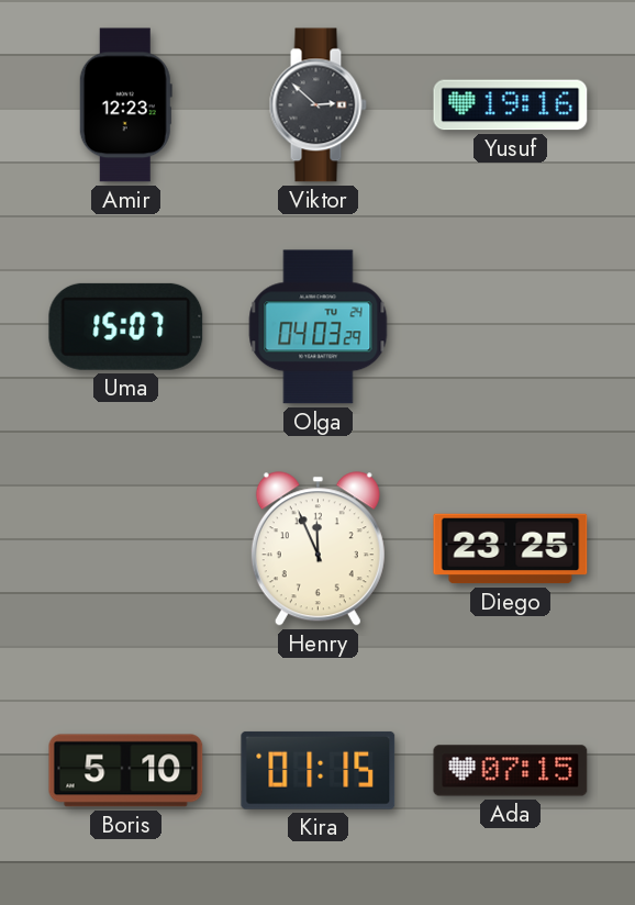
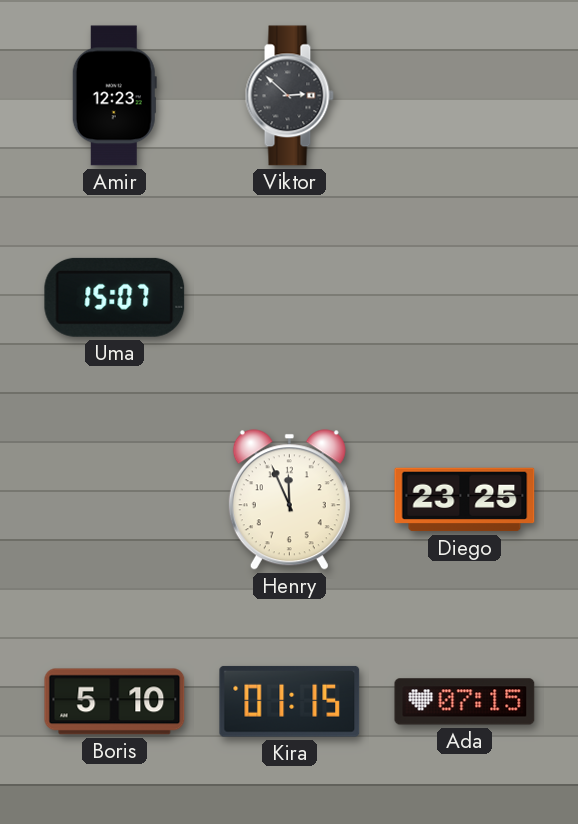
Yusuf: 19:16 -> none (511, 105)
Olga: 04:03 -> none (319, 327)
